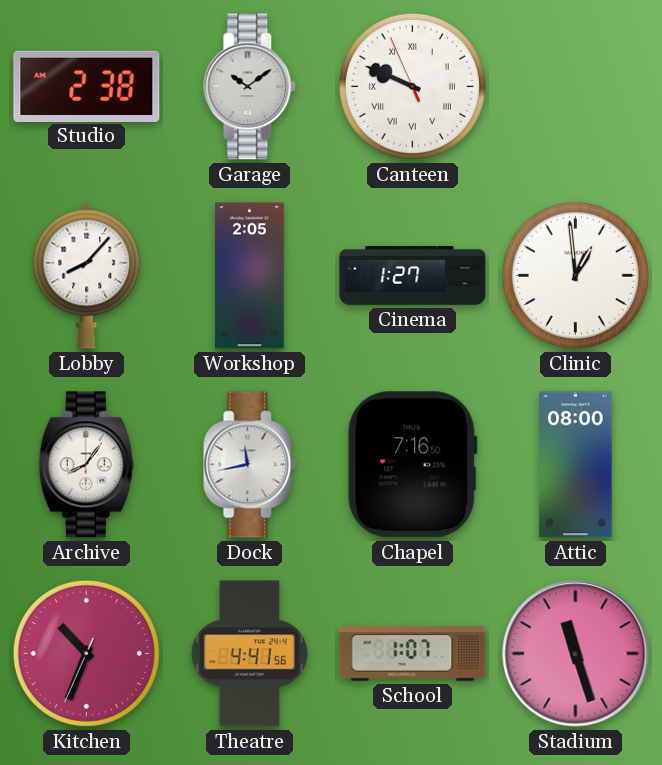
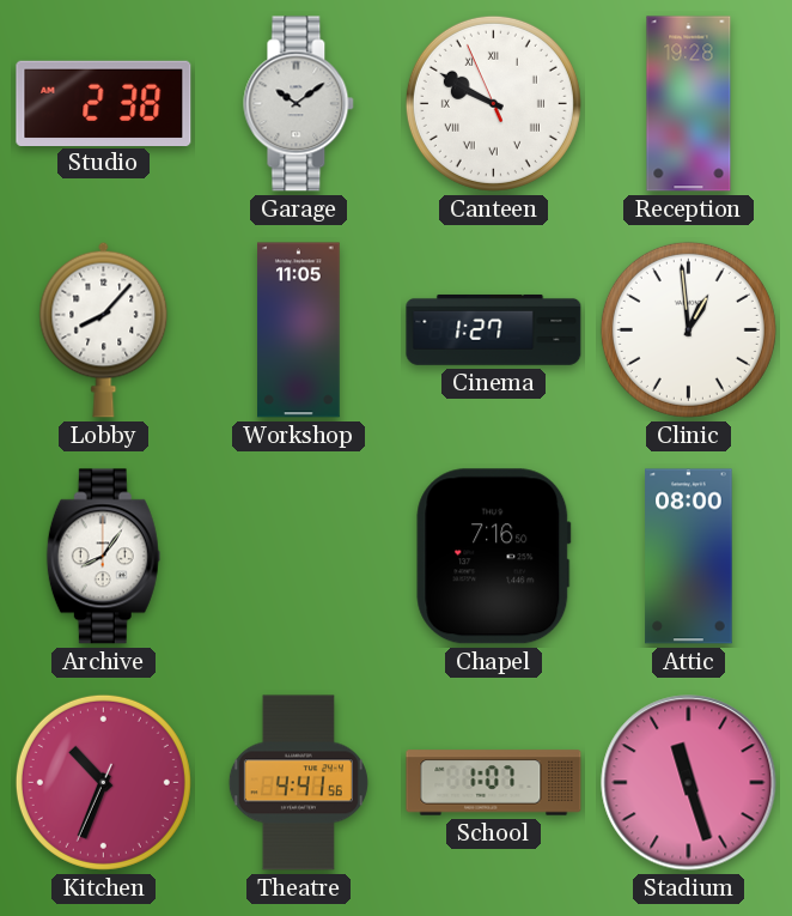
Canteen: 9:48 -> 9:49 (493, 103)
Reception: none -> 19:28 (689, 104)
Workshop: 2:05 -> 11:05 (299, 330)
Dock: 11:43 -> none (250, 465)
